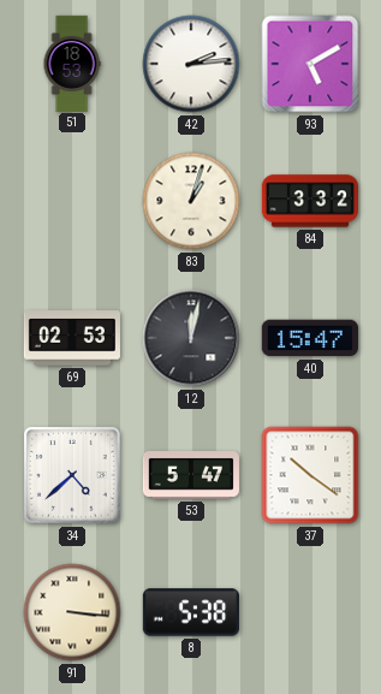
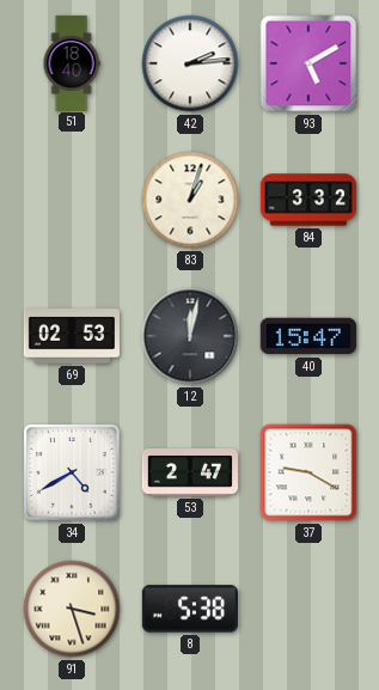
51: 18:53 -> 18:40 (72, 62)
34: 4:38 -> 4:40 (73, 474)
53: 5:47 -> 2:47 (190, 474)
37: 10:21 -> 9:20 (308, 472)
91: 3:16 -> 3:27 (72, 609)
